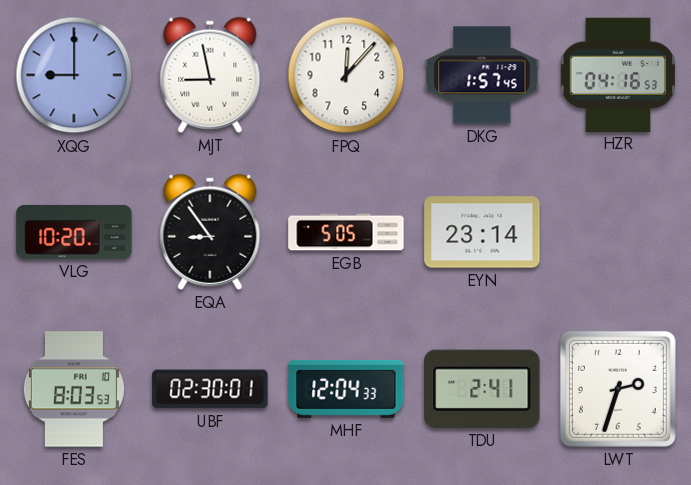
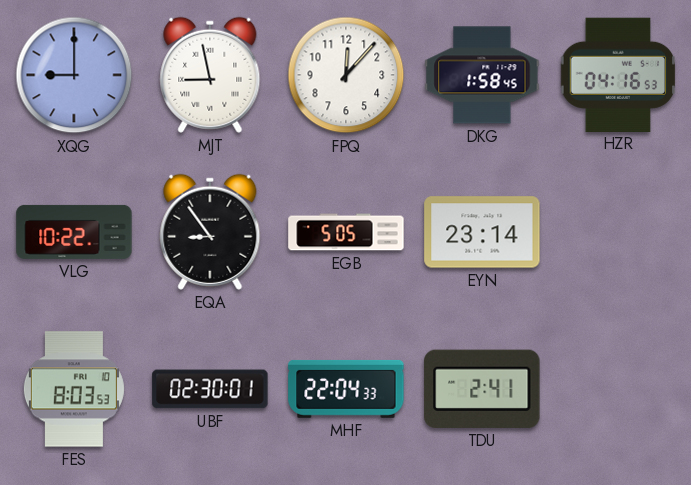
DKG: 1:57 -> 1:58 (482, 75)
VLG: 10:20 -> 10:22 (74, 232)
MHF: 12:04 -> 22:04 (346, 389)
LWT: 2:33 -> none (618, 389)
